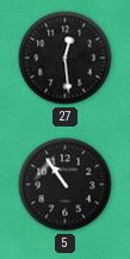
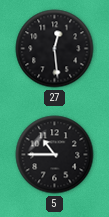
5: 10:54 -> 10:45 (55, 155)
